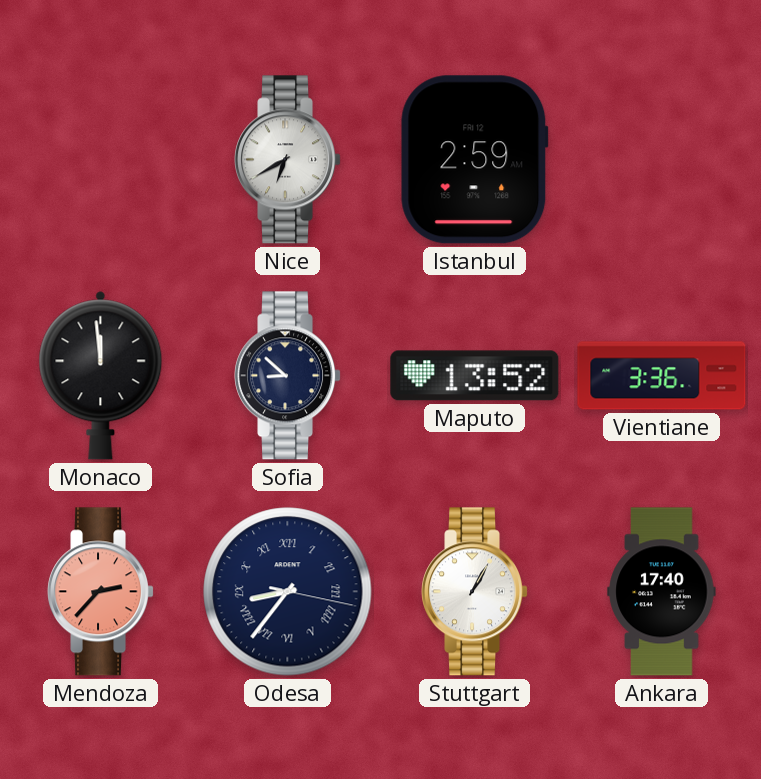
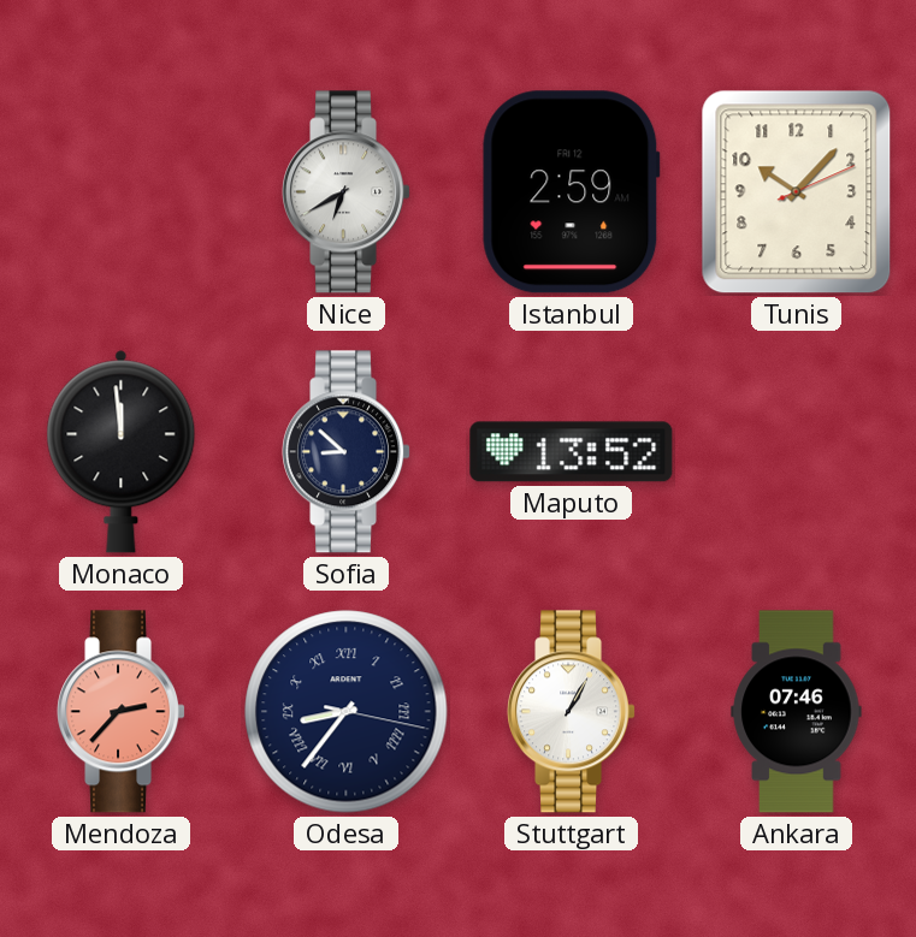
Tunis: none -> 10:07 (797, 192)
Vientiane: 3:36 -> none (662, 376)
Ankara: 17:40 -> 07:46 (797, 712)
